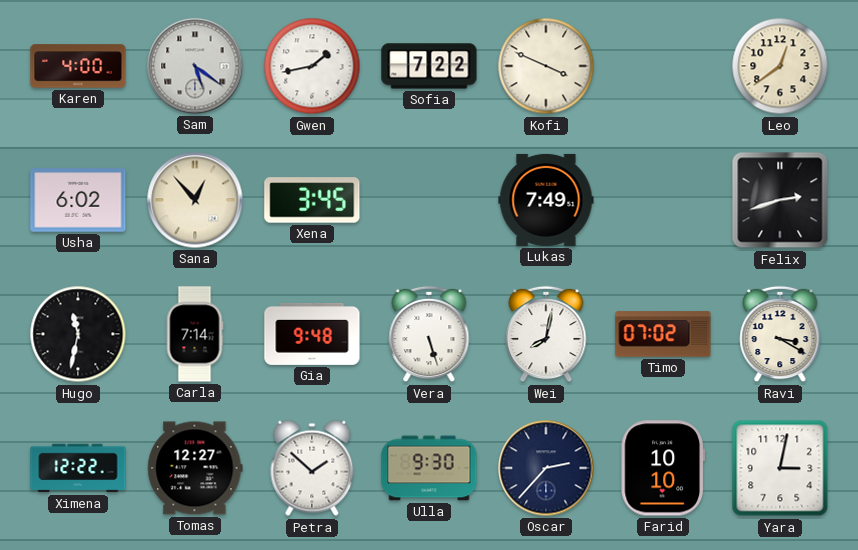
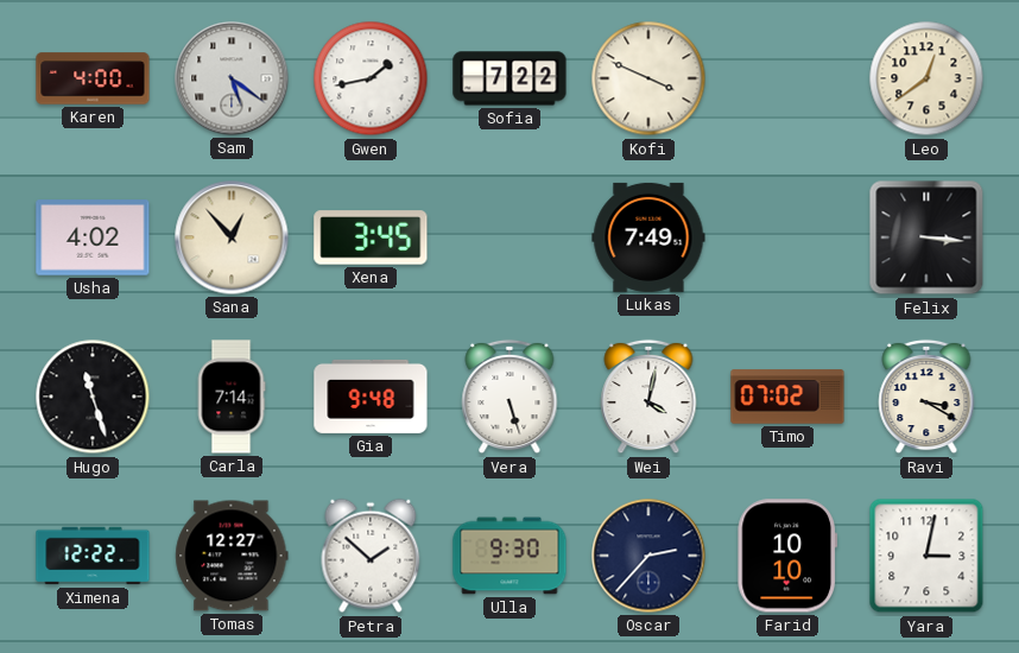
Usha: 6:02 -> 4:02 (93, 237)
Felix: 2:42 -> 3:16 (926, 237)
Hugo: 11:32 -> 11:27 (93, 397)
Wei: 8:02 -> 4:02 (648, 397)
